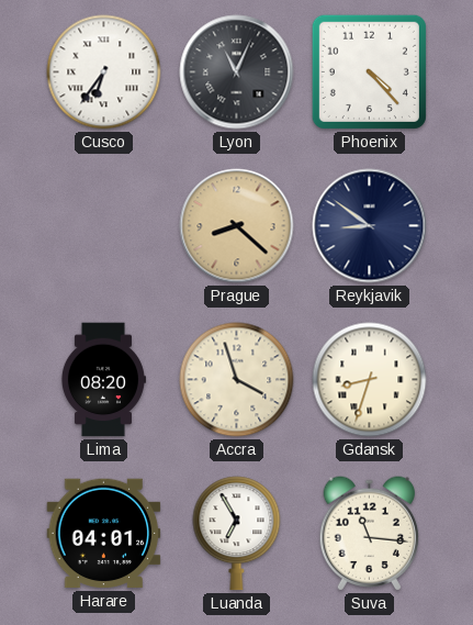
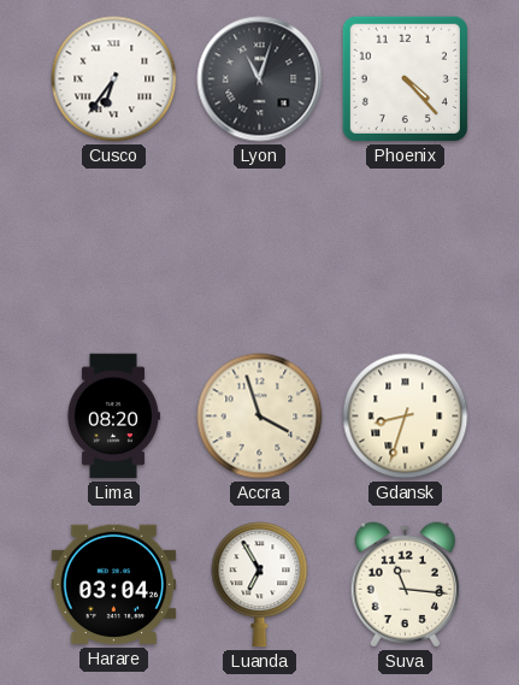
Lyon: 11:04 -> 11:03 (260, 79)
Prague: 8:22 -> none (237, 226)
Reykjavik: 8:51 -> none (370, 226)
Harare: 04:01 -> 03:04 (114, 585)
